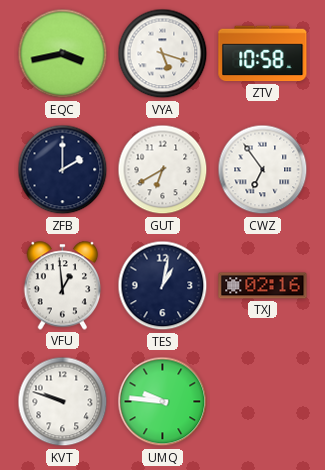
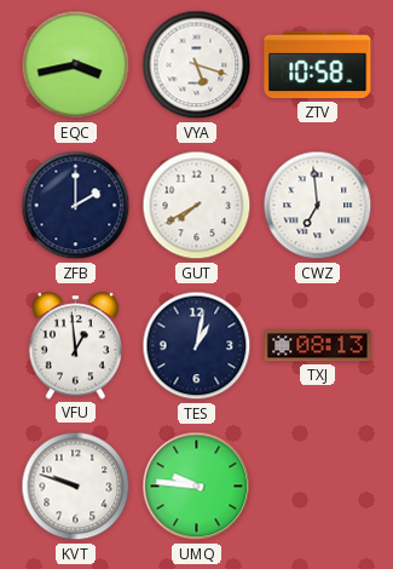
GUT: 6:40 -> 7:40 (197, 206)
CWZ: 6:54 -> 6:59 (318, 206)
TXJ: 02:16 -> 08:13 (318, 346)
